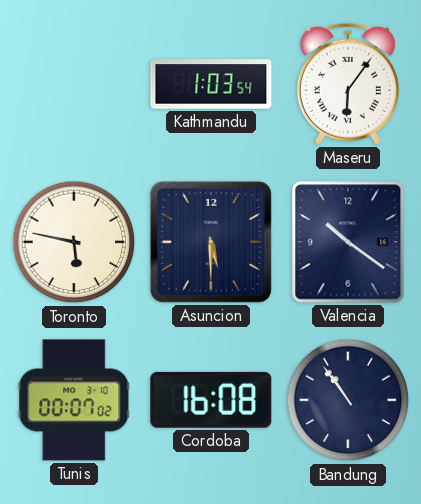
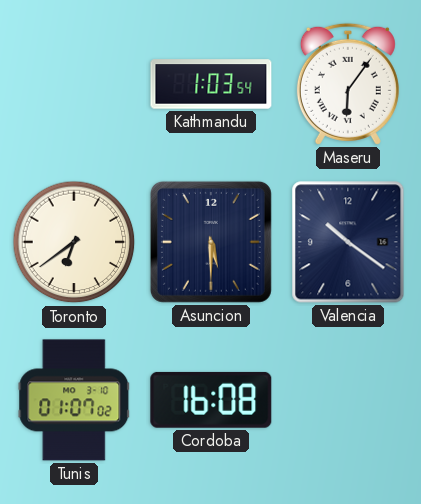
Toronto: 5:47 -> 6:39 (74, 242)
Tunis: 00:07 -> 01:07 (74, 400)
Bandung: 10:54 -> none (348, 400)
